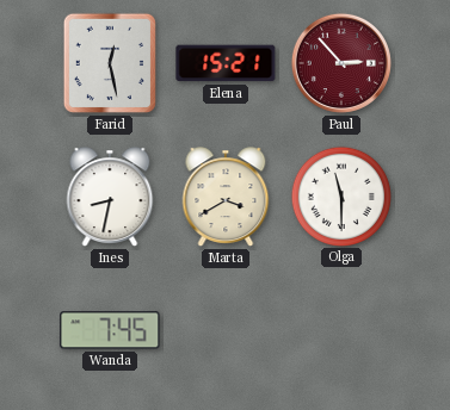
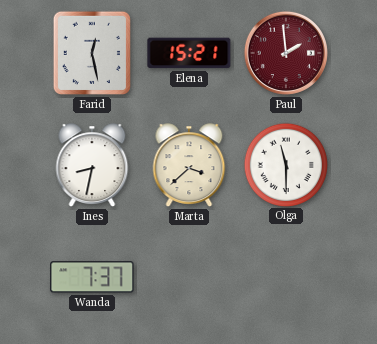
Paul: 2:53 -> 1:59 (286, 53)
Marta: 3:40 -> 3:38 (189, 165)
Wanda: 7:45 -> 7:37 (92, 277)
